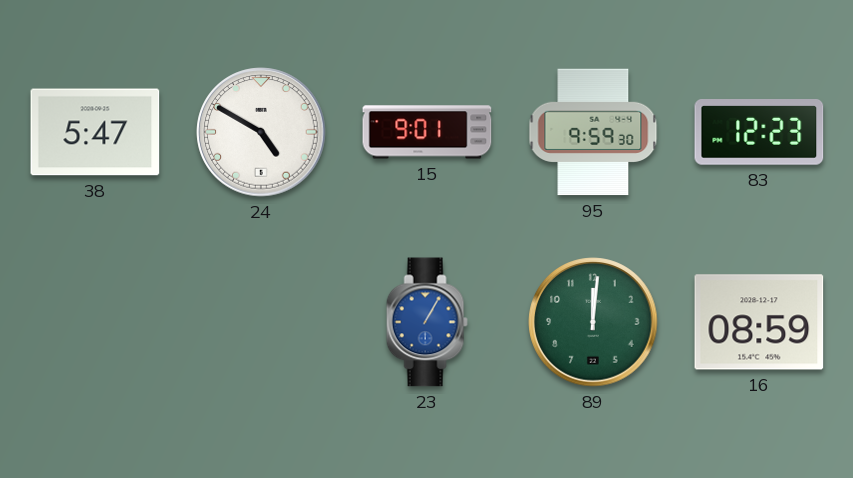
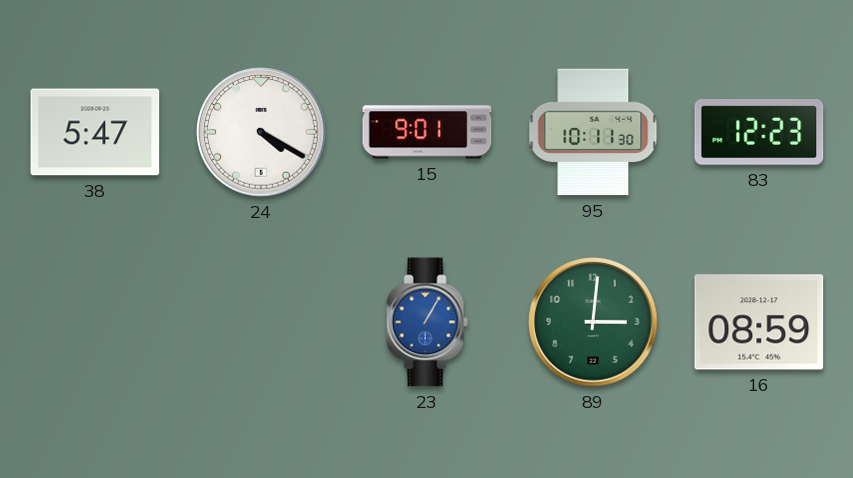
24: 4:50 -> 4:20 (261, 132)
95: 9:59 -> 10:11 (593, 132)
89: 12:01 -> 3:01 (593, 322)
